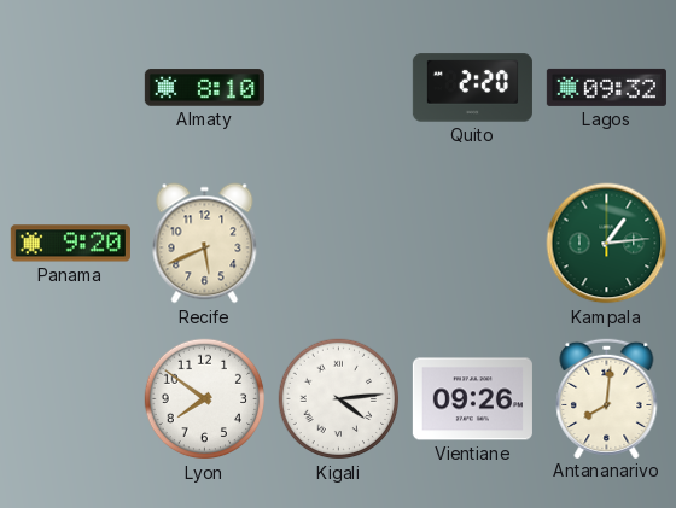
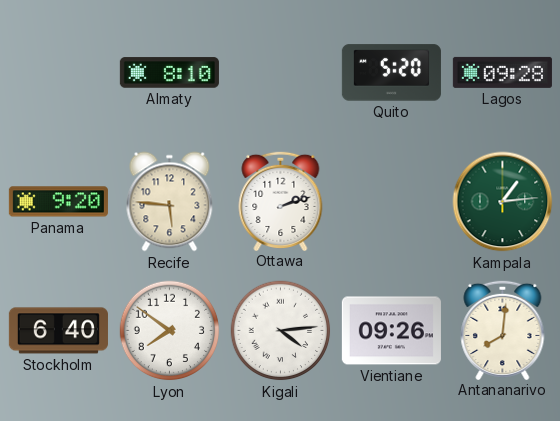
Quito: 2:20 -> 5:20 (391, 73)
Lagos: 09:32 -> 09:28 (502, 72)
Recife: 5:41 -> 5:46 (170, 202)
Ottawa: none -> 2:12 (281, 200)
Stockholm: none -> 6:40 (58, 331)
